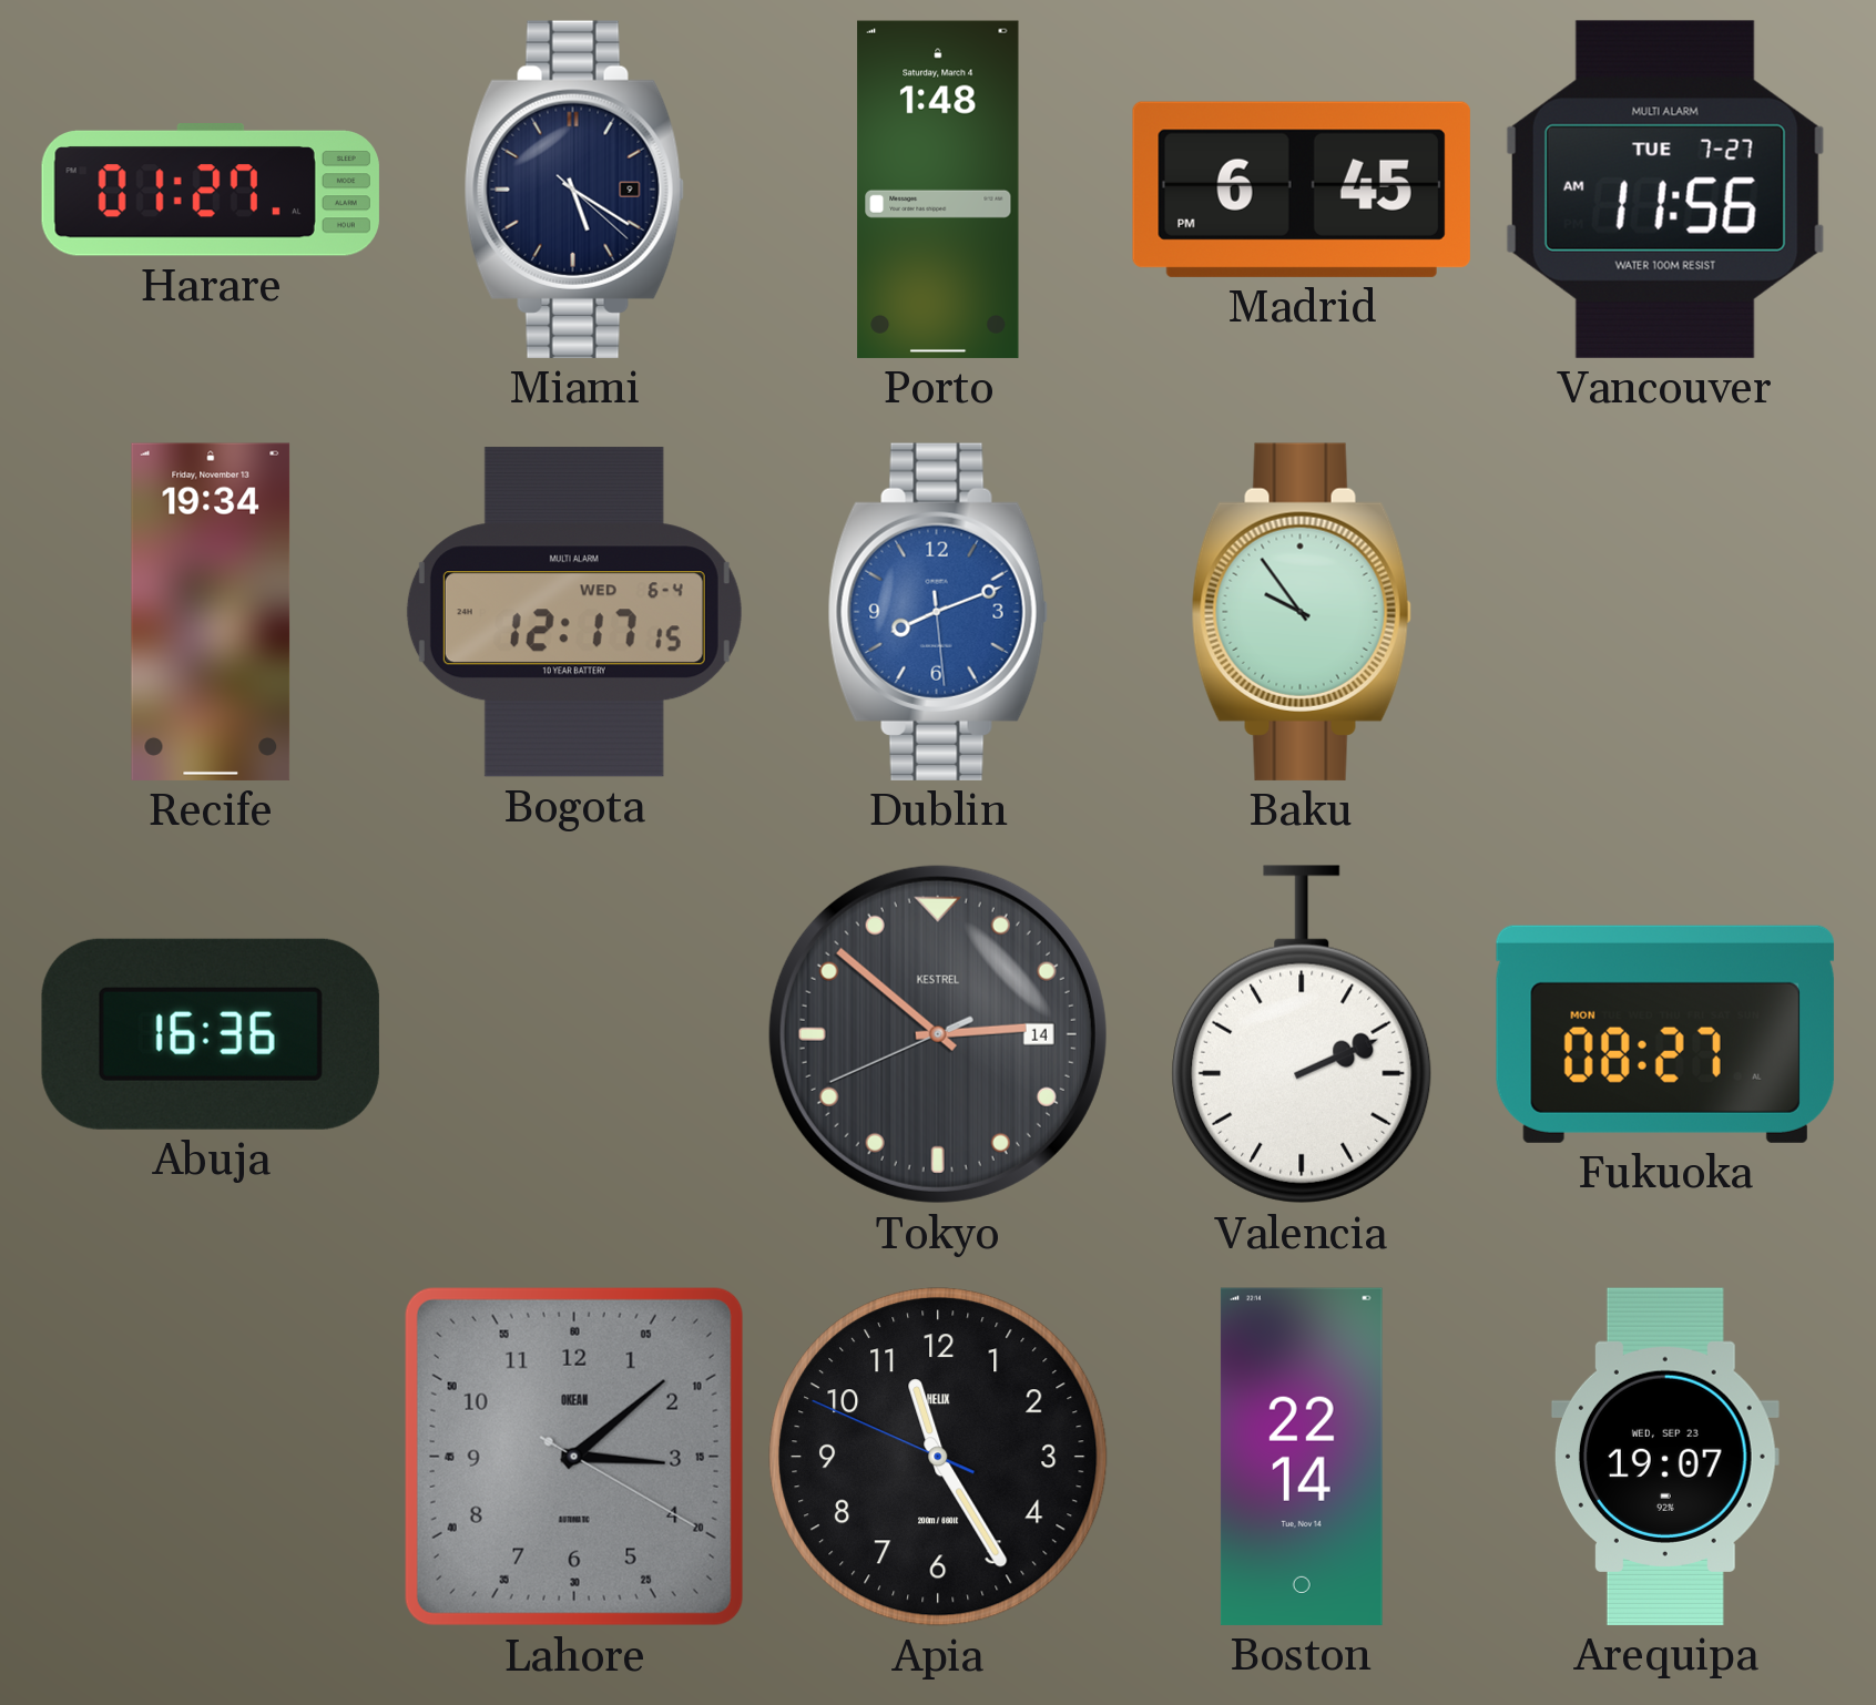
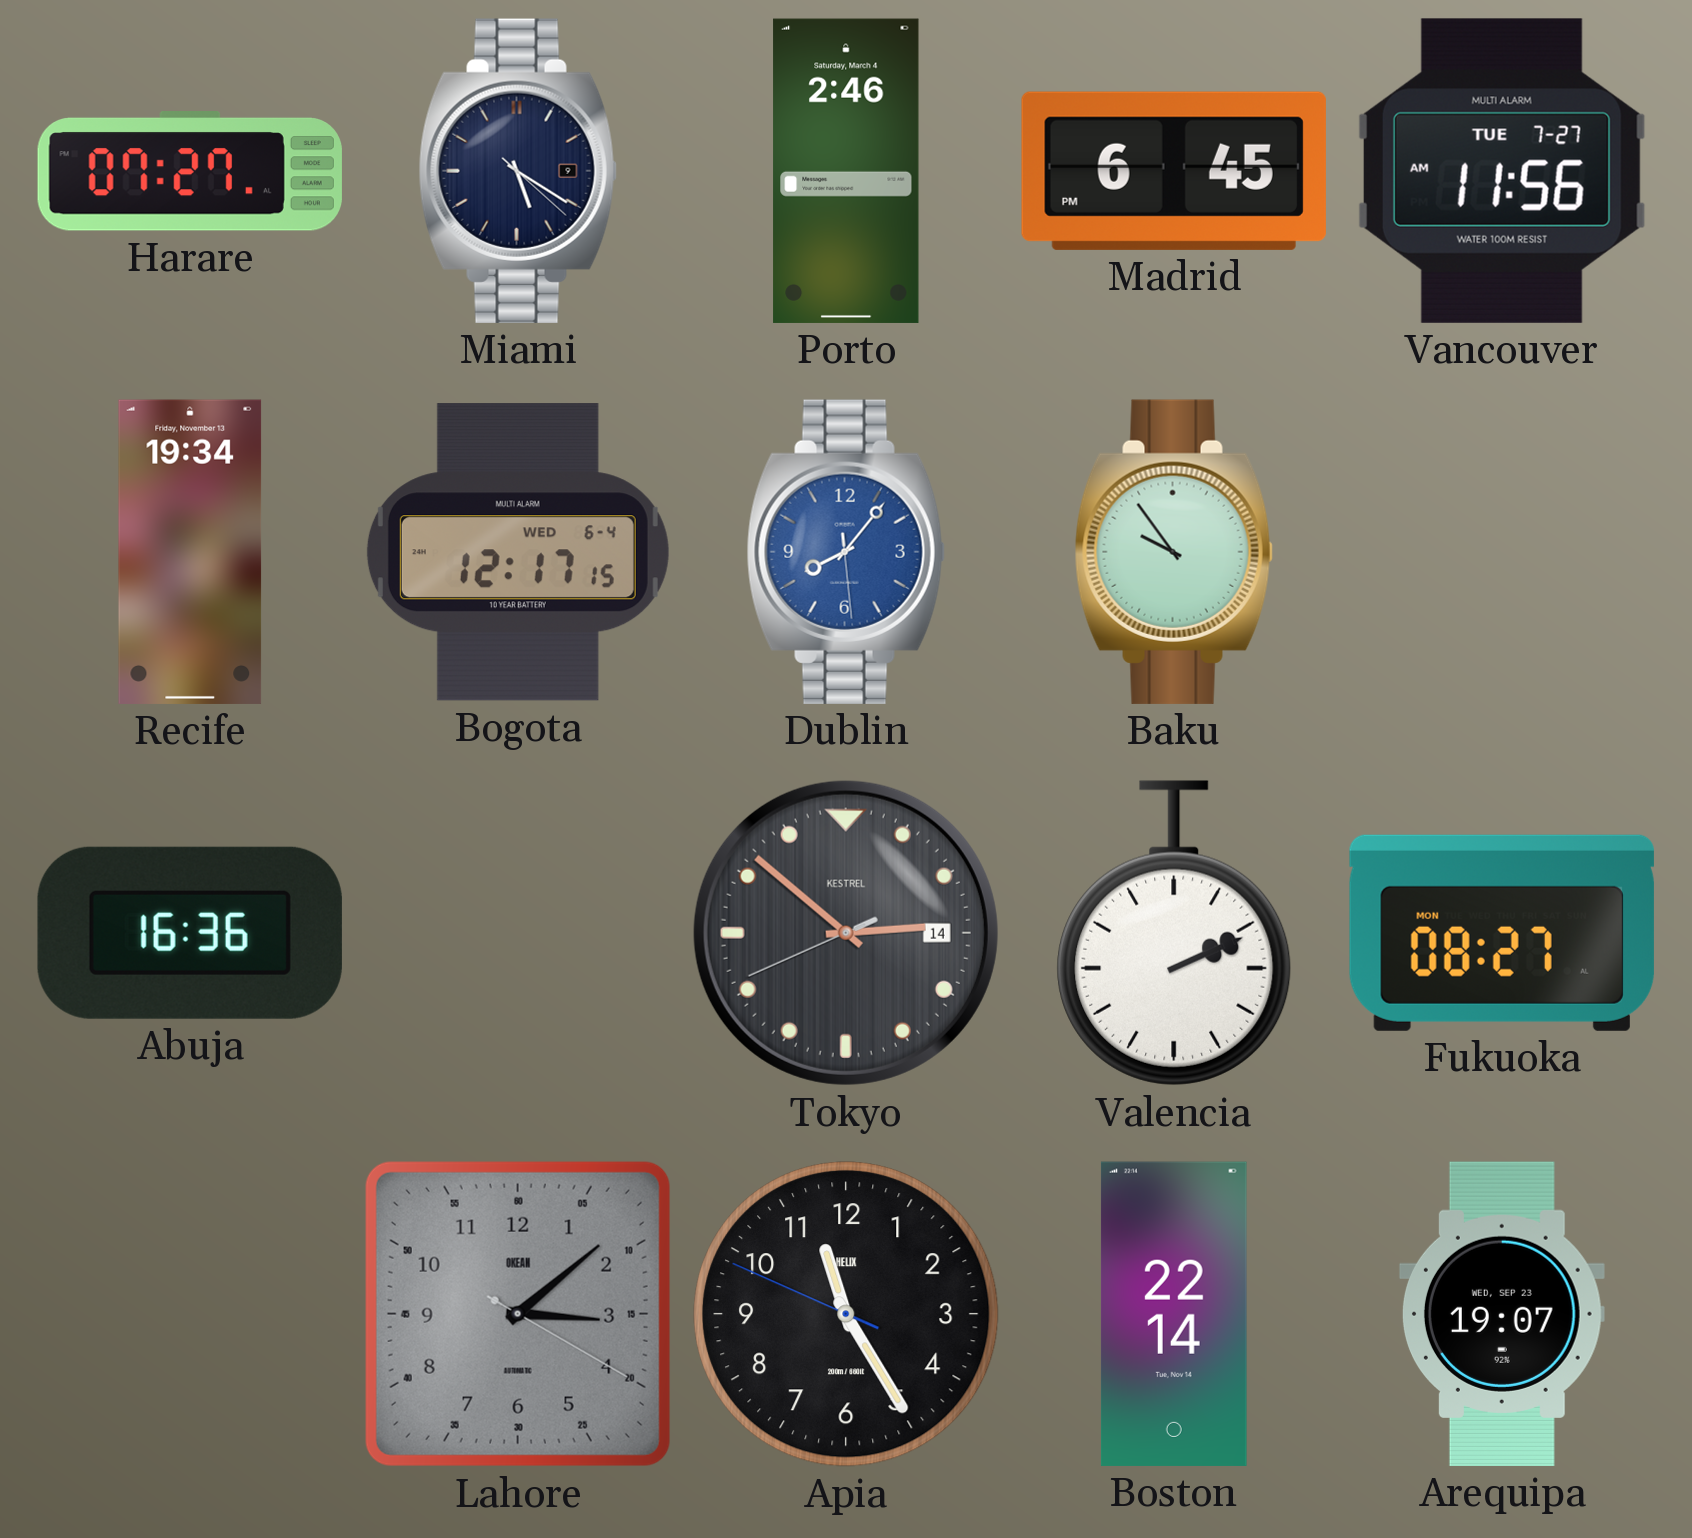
Harare: 01:27 -> 07:27 (190, 172)
Porto: 1:48 -> 2:46 (846, 171)
Dublin: 8:11 -> 8:06 (846, 552)
